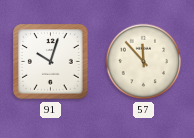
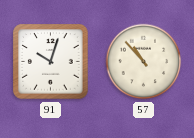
57: 11:53 -> 10:53 (144, 62)
